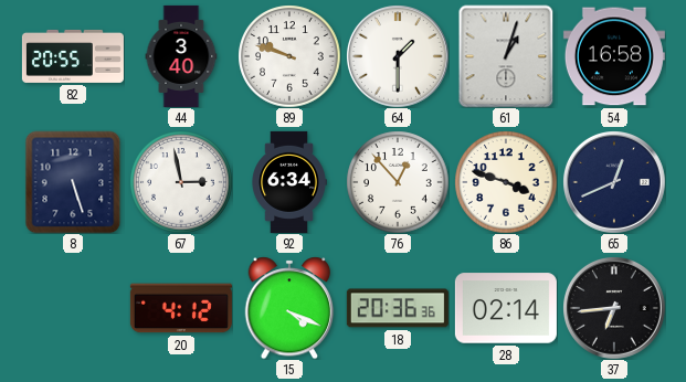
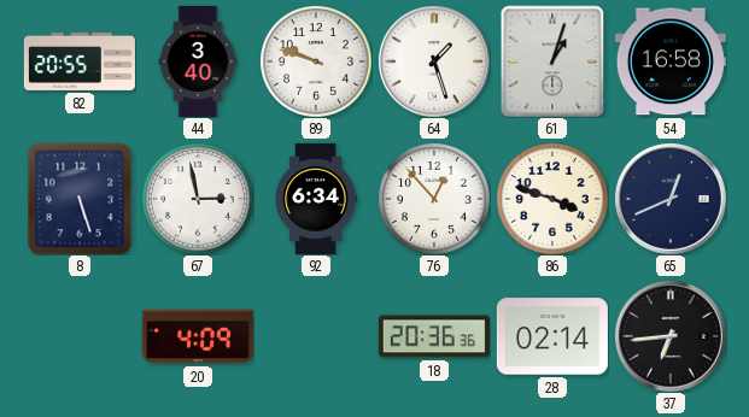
64: 1:30 -> 1:27 (434, 61)
20: 4:12 -> 4:09 (198, 336)
15: 4:19 -> none (289, 308)
